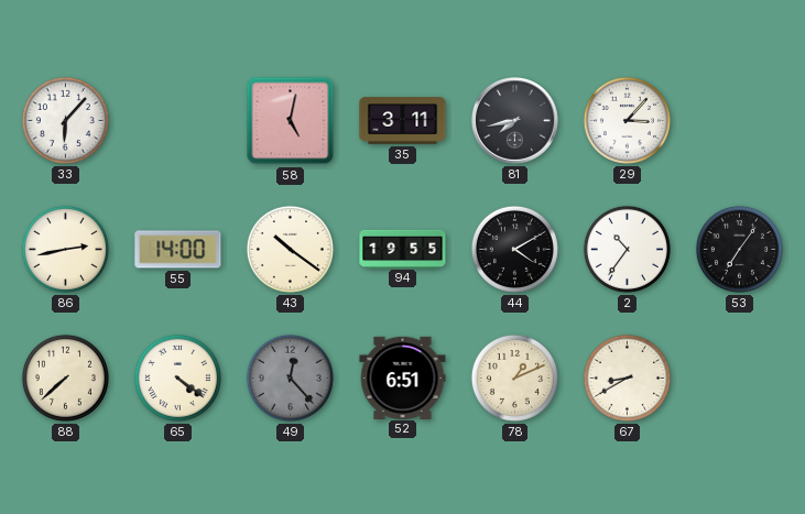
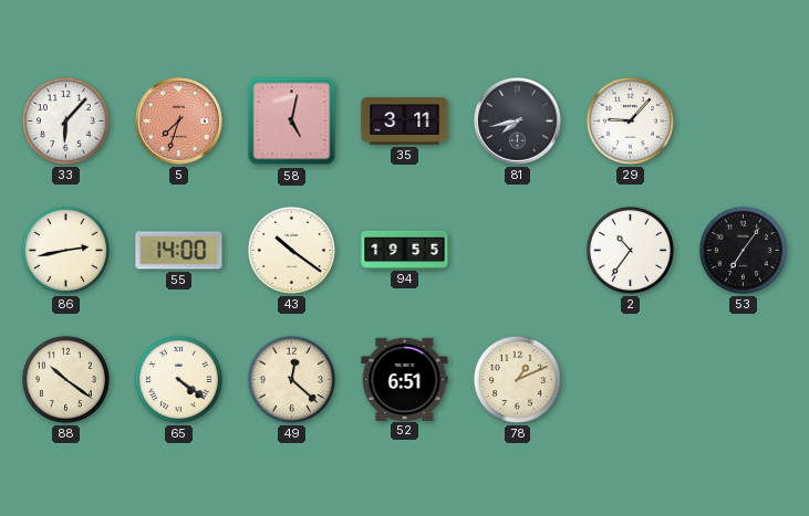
5: none -> 7:33 (179, 122)
29: 3:07 -> 9:07 (630, 120)
44: 4:10 -> none (514, 249)
88: 7:38 -> 10:21 (65, 379)
49: 12:23 -> 12:22 (291, 379)
49 dial: grey -> cream (291, 379)
67: 8:40 -> none (627, 378)
